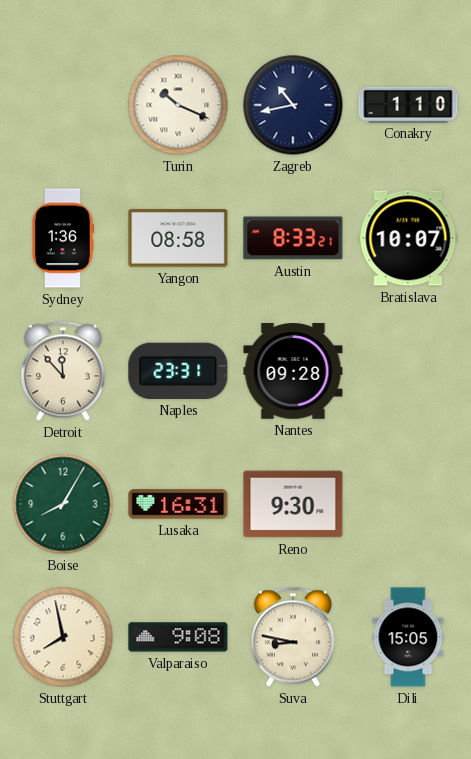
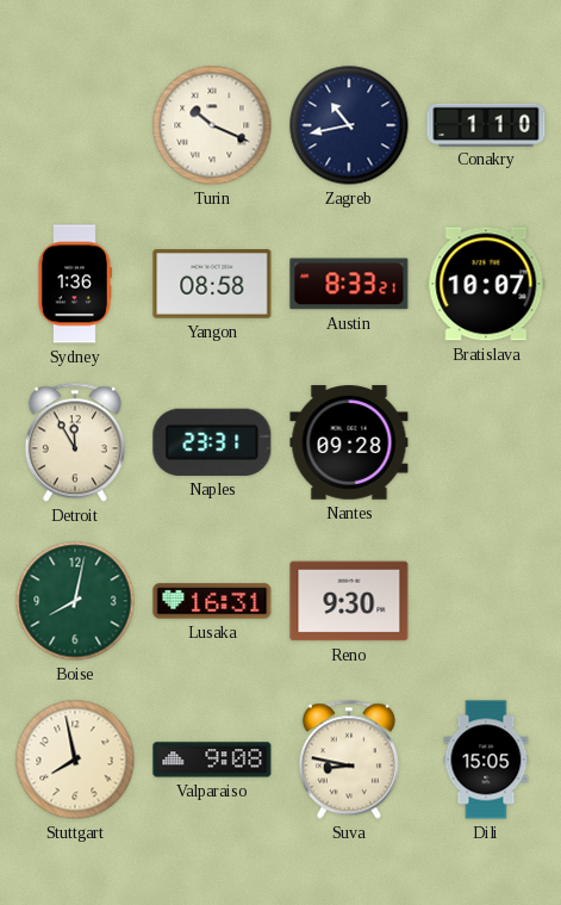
Detroit: 11:53 -> 11:55 (75, 442)
Boise: 8:05 -> 8:02 (75, 601)
